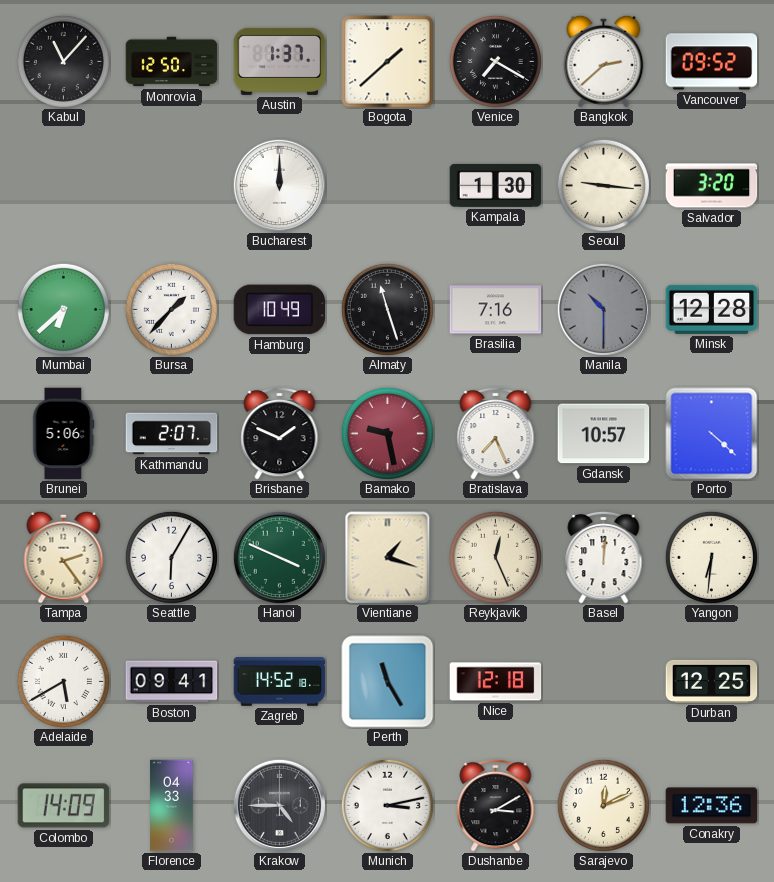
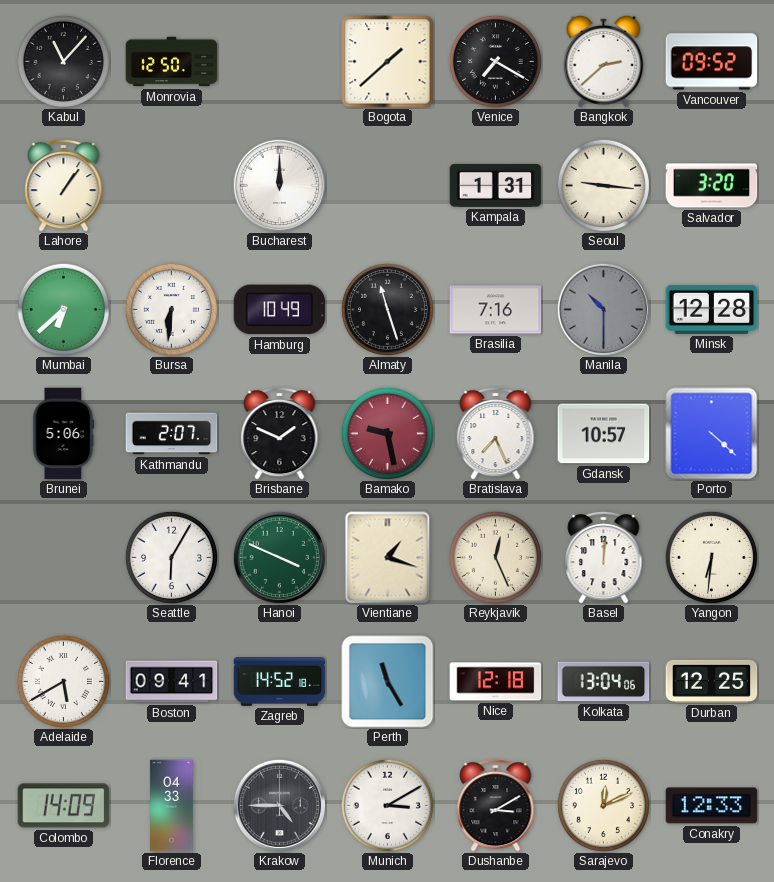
Austin: 1:37 -> none (280, 61)
Lahore: none -> 1:06 (64, 185)
Kampala: 1:30 -> 1:31 (496, 185)
Bursa: 1:37 -> 6:31 (171, 309)
Tampa: 2:24 -> none (64, 557)
Kolkata: none -> 13:04 (604, 682)
Munich: 3:13 -> 3:10 (387, 805)
Conakry: 12:36 -> 12:33 (712, 806)
